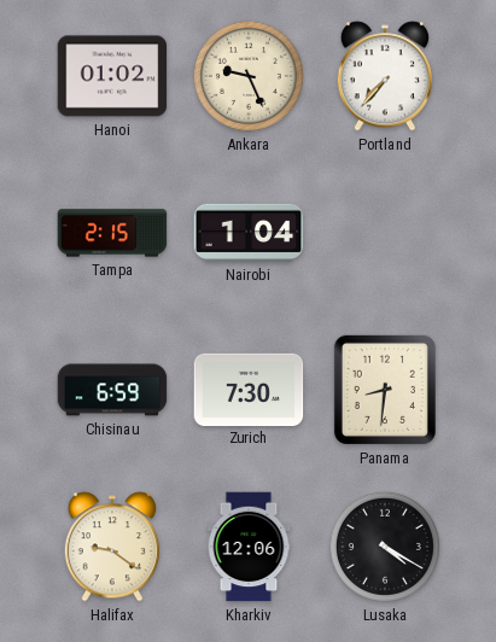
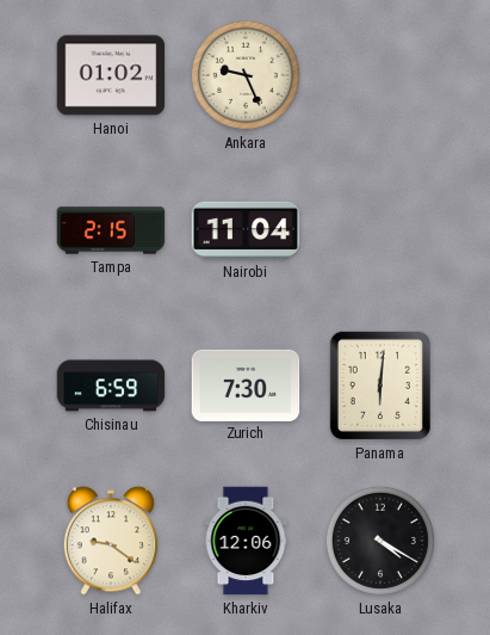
Portland: 7:37 -> none (384, 76)
Nairobi: 1:04 -> 11:04 (246, 230)
Panama: 8:31 -> 6:01 (380, 386)
